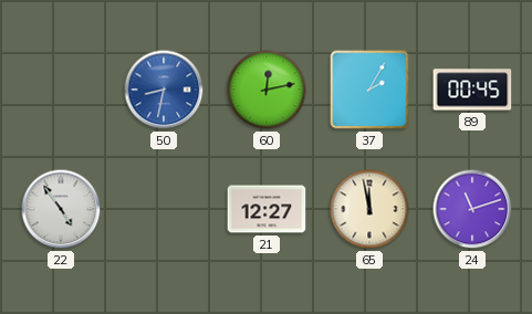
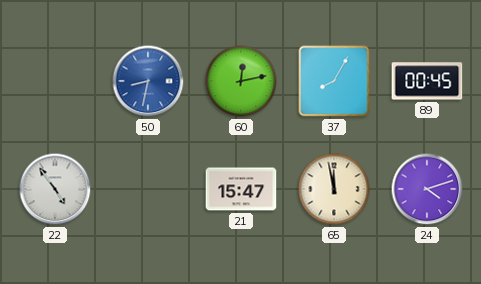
37: 2:05 -> 8:05 (334, 81)
21: 12:27 -> 15:47 (241, 189)
24: 11:12 -> 4:12 (427, 189)
